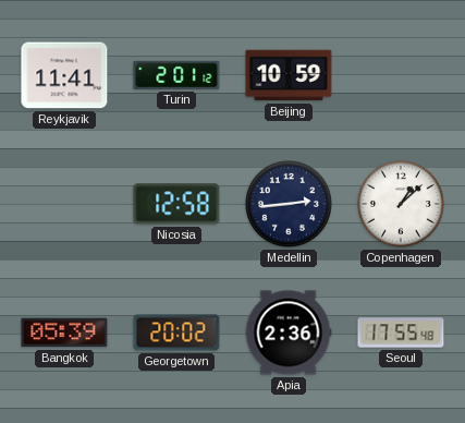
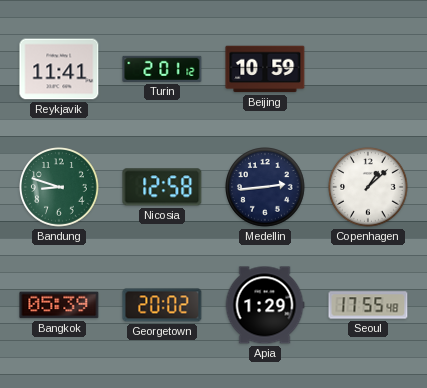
Bandung: none -> 8:48 (60, 188)
Apia: 2:36 -> 1:29 (265, 305)
